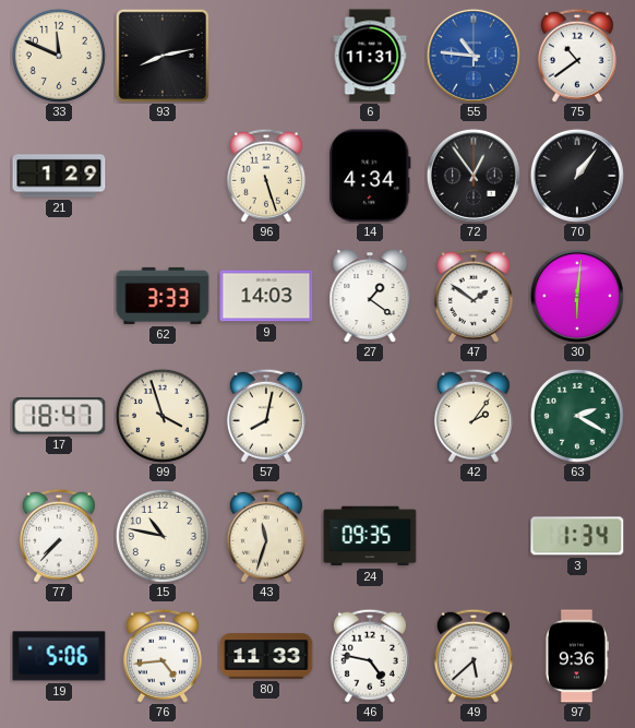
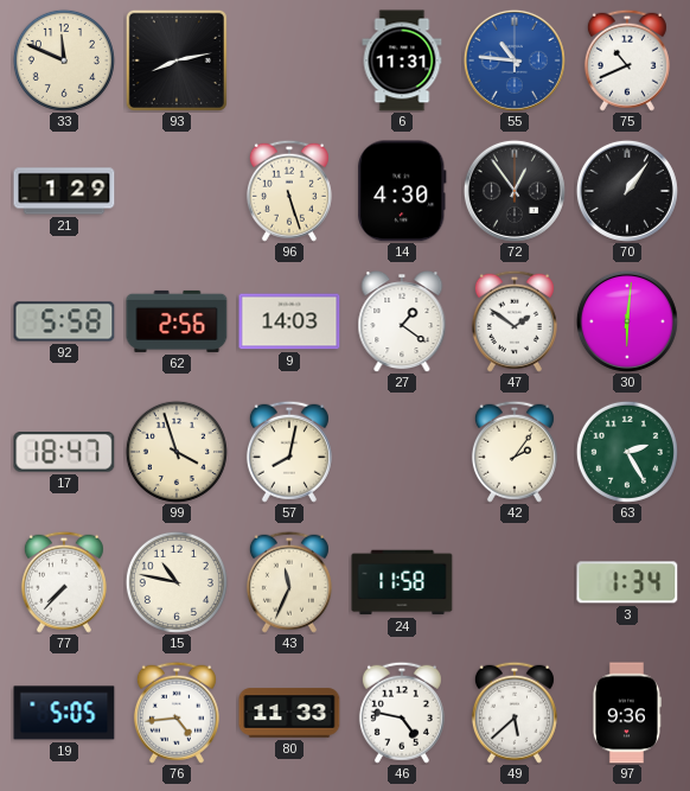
75: 10:39 -> 10:41 (627, 60)
14: 4:34 -> 4:30 (402, 191)
92: none -> 5:58 (64, 321)
62: 3:33 -> 2:56 (177, 321)
63: 2:20 -> 2:25 (627, 452)
43: 11:33 -> 11:34 (289, 582)
24: 09:35 -> 11:58 (402, 582)
19: 5:06 -> 5:05 (64, 713)
